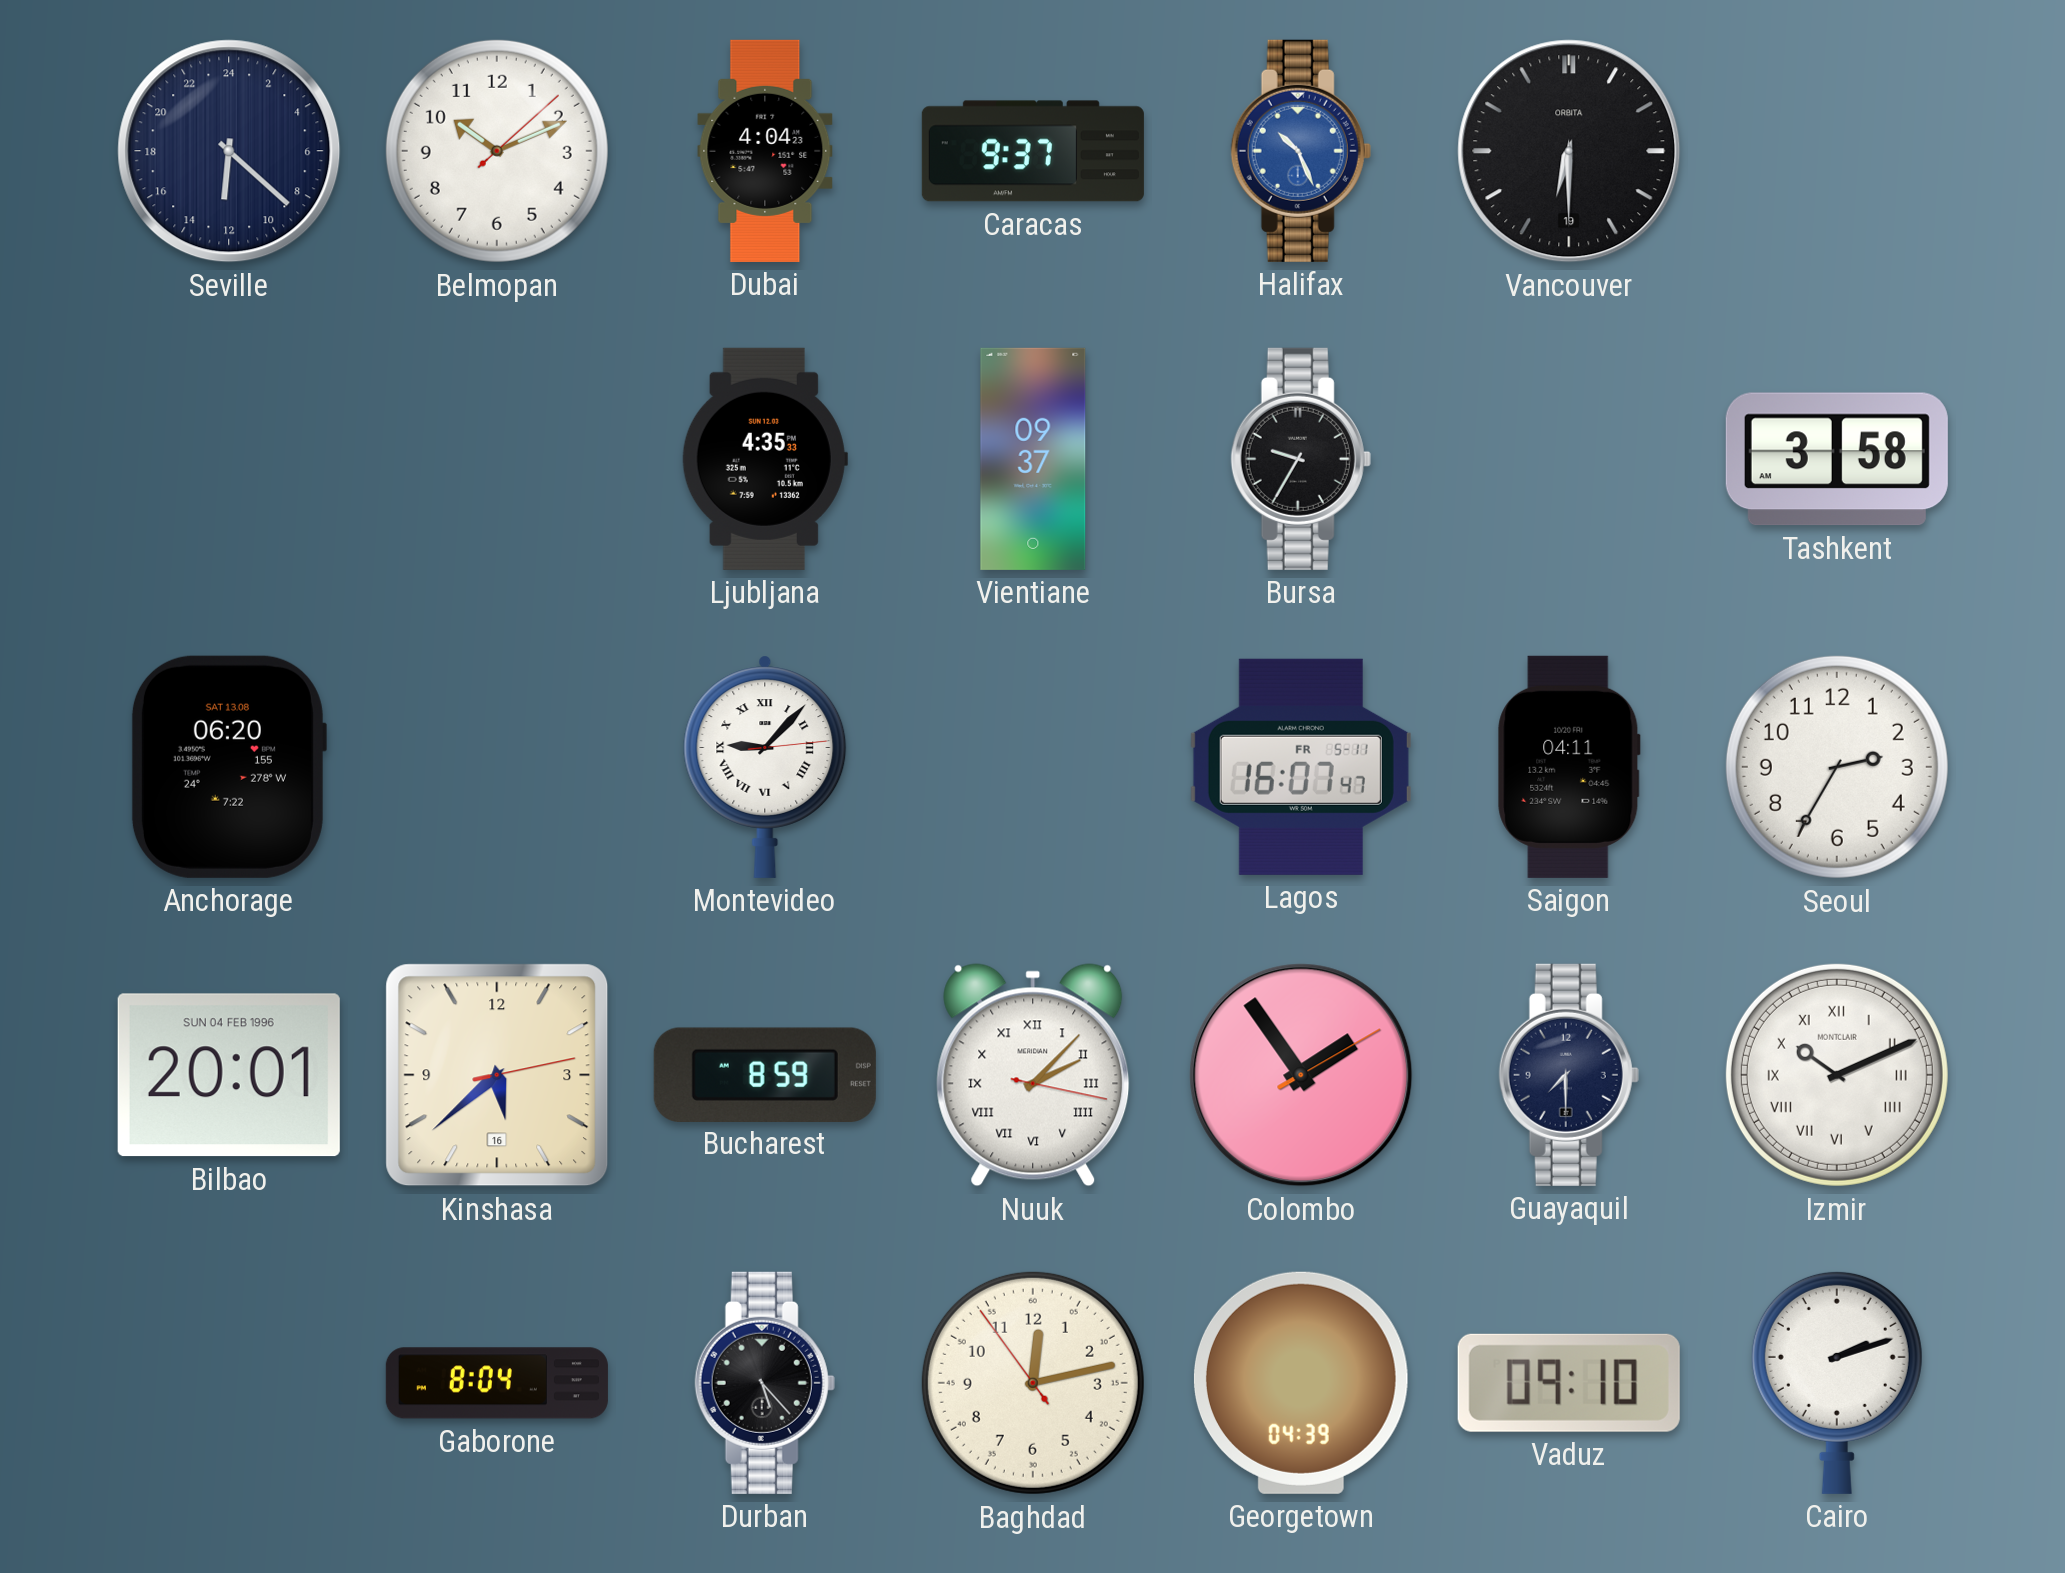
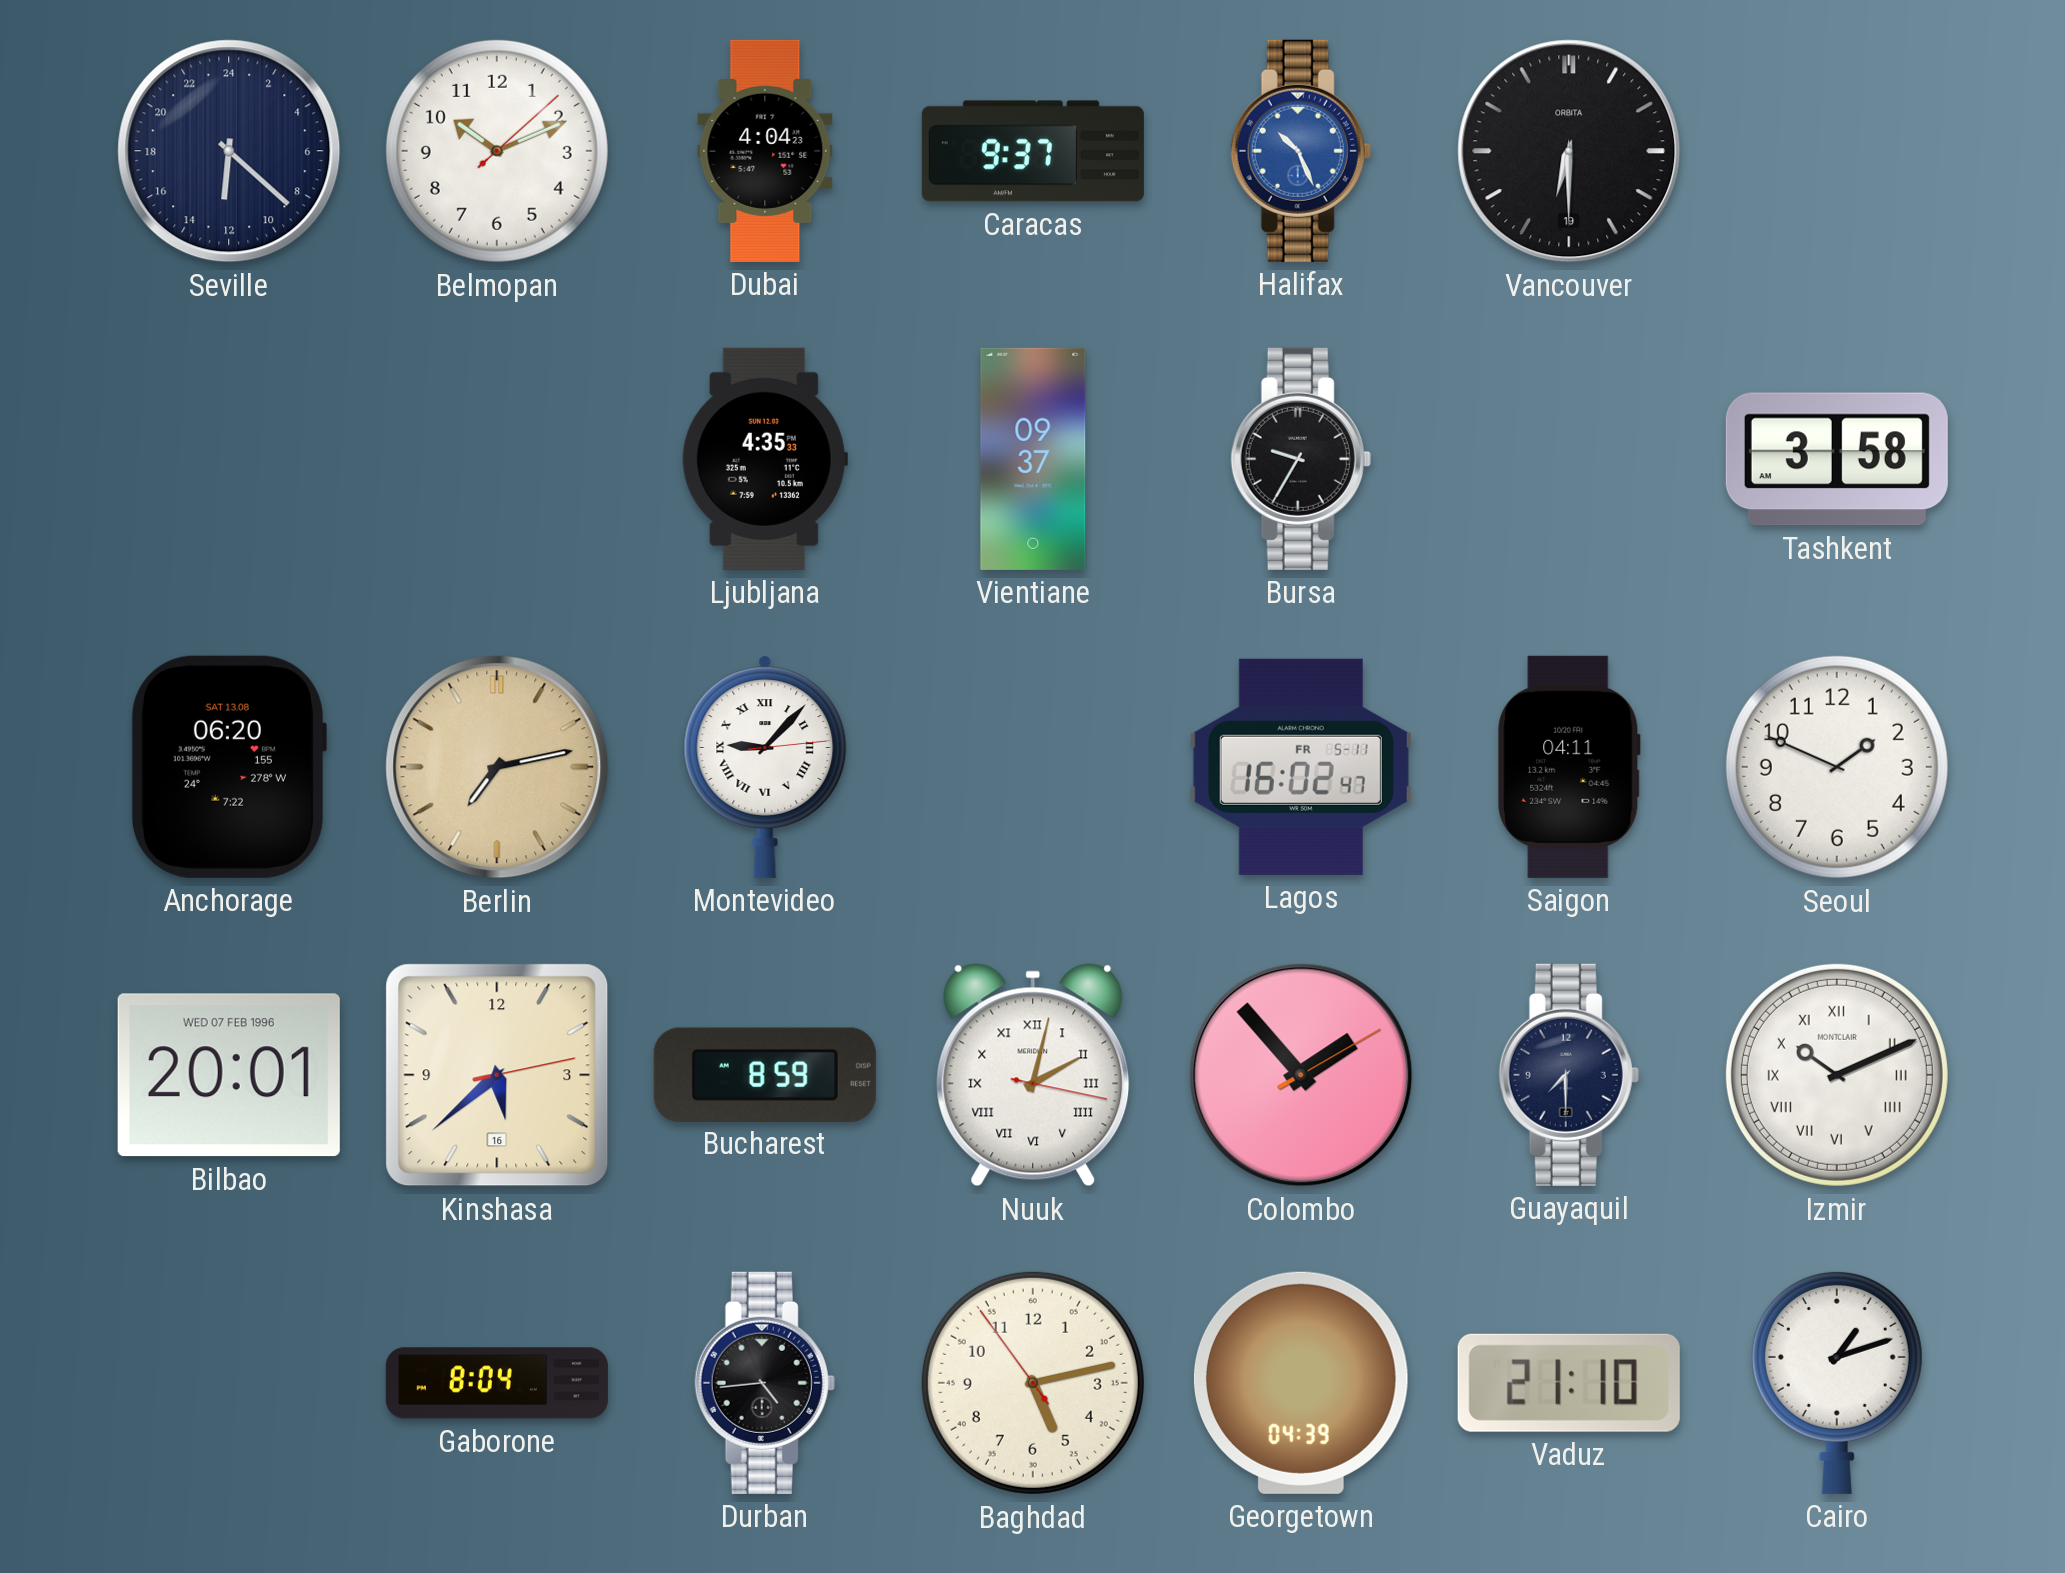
Berlin: none -> 7:13 (497, 767)
Lagos: 16:07 -> 16:02 (1301, 767)
Seoul: 2:35 -> 1:49 (1837, 767)
Bilbao date: SUN 04 FEB 1996 -> WED 07 FEB 1996 (229, 1075)
Nuuk: 2:07 -> 2:02 (1033, 1075)
Colombo: 1:54 -> 1:53 (1301, 1075)
Durban: 5:23 -> 4:44 (765, 1383)
Baghdad: 12:12 -> 5:12 (1033, 1383)
Vaduz: 09:10 -> 21:10 (1569, 1383)
Cairo: 2:12 -> 1:12 (1837, 1382)
